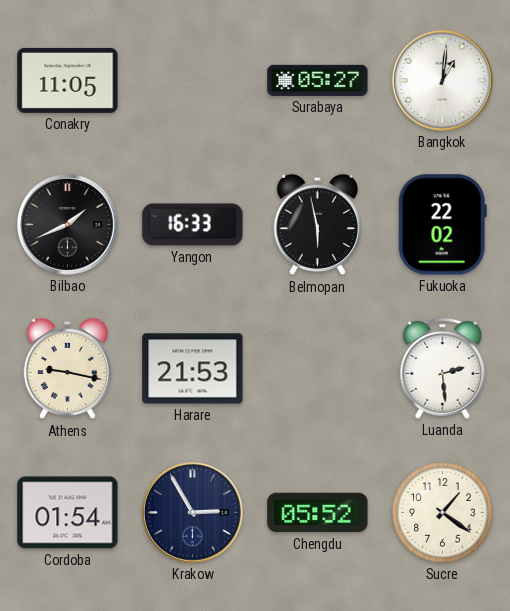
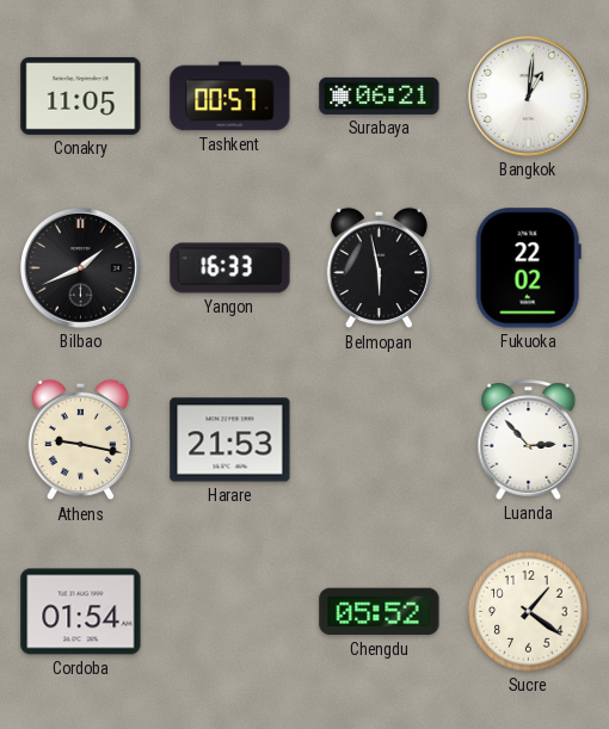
Tashkent: none -> 00:57 (230, 97)
Surabaya: 05:27 -> 06:21 (380, 95)
Luanda: 2:29 -> 2:53 (529, 439)
Krakow: 2:55 -> none (192, 512)
